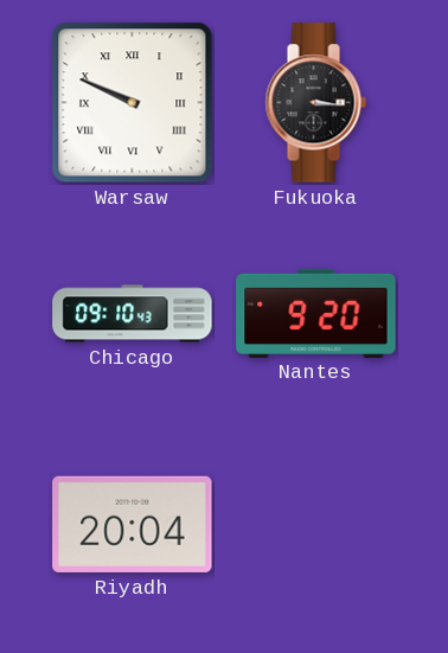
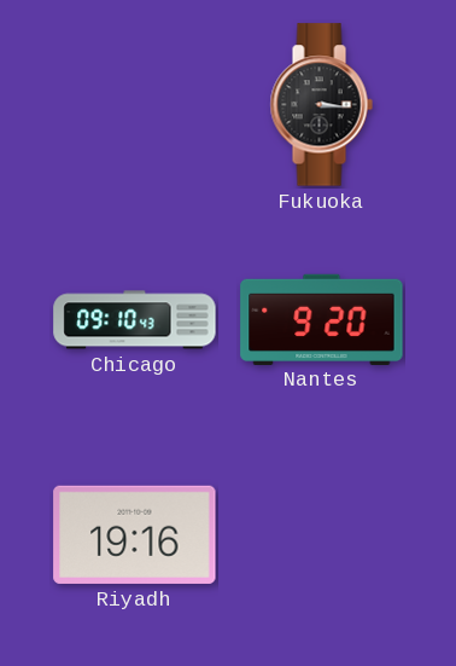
Warsaw: 9:49 -> none (133, 103)
Riyadh: 20:04 -> 19:16 (135, 534)
